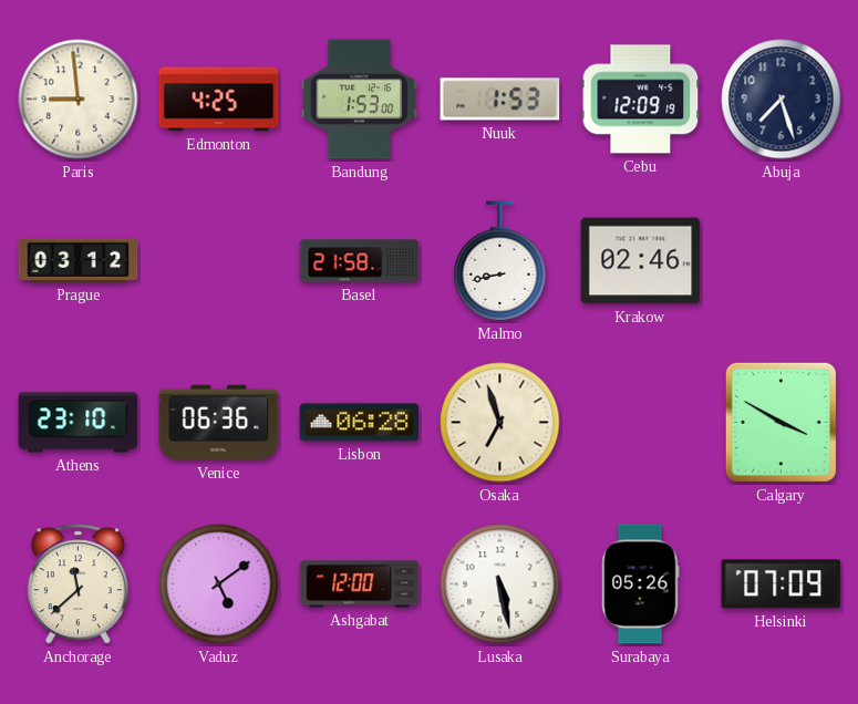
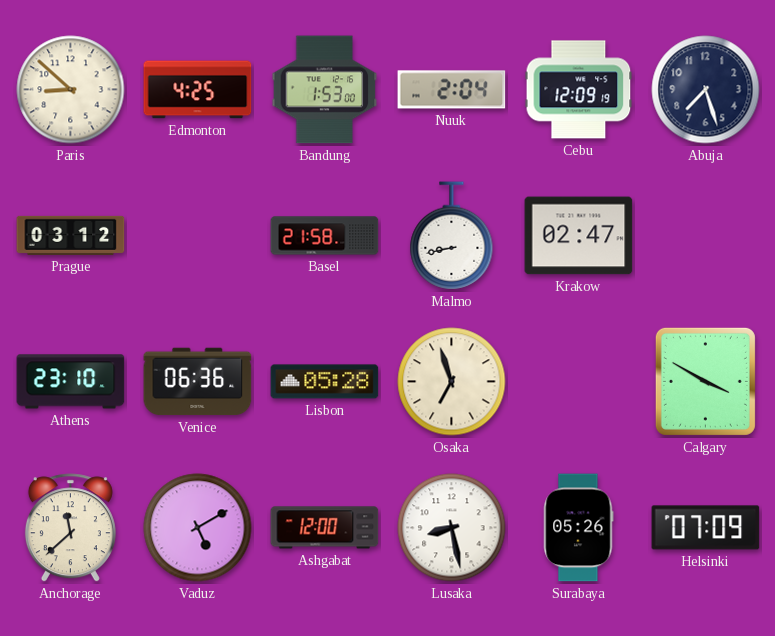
Paris: 8:59 -> 8:52 (71, 90)
Nuuk: 1:53 -> 2:04 (452, 90)
Krakow: 02:46 -> 02:47 (579, 236)
Lisbon: 06:28 -> 05:28 (325, 382)
Vaduz: 5:09 -> 5:10 (198, 528)
Lusaka: 5:28 -> 8:28 (452, 528)
